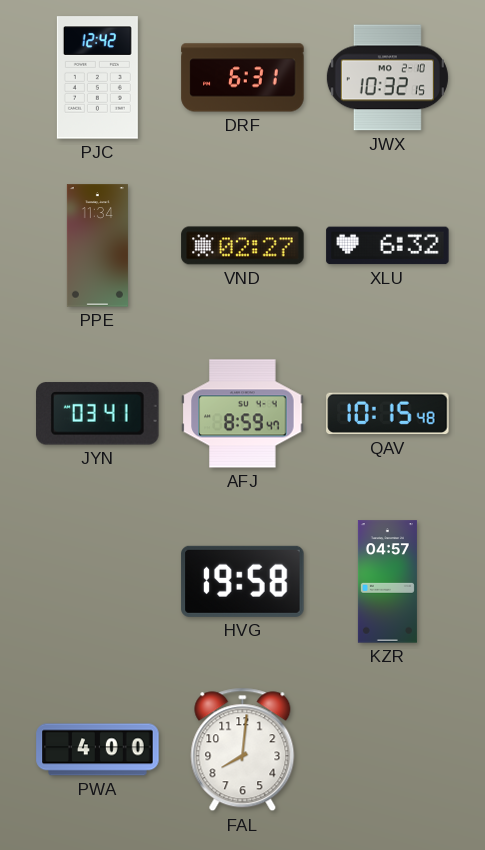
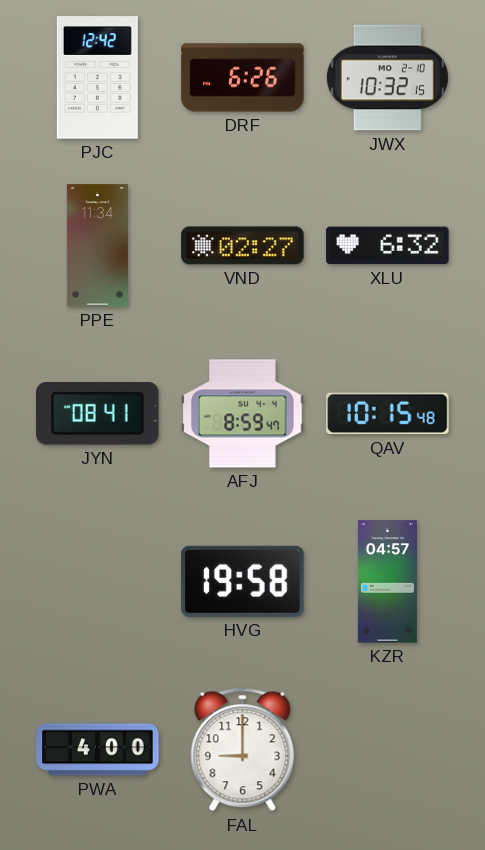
DRF: 6:31 -> 6:26 (243, 78)
JYN: 03:41 -> 08:41 (98, 414)
FAL: 8:01 -> 9:00 (243, 750)
